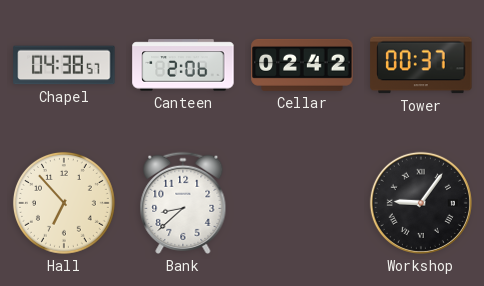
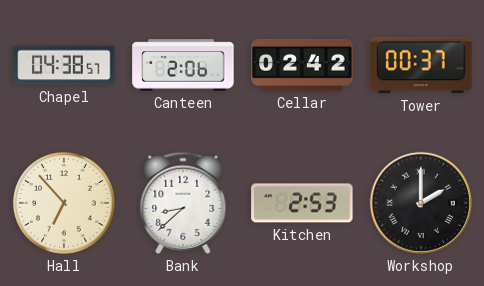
Kitchen: none -> 2:53 (302, 203)
Workshop: 9:06 -> 2:00 (421, 203)
